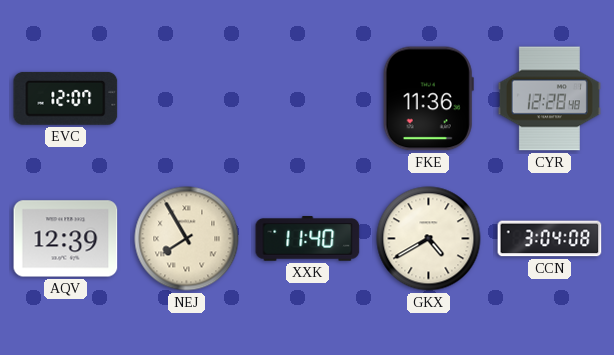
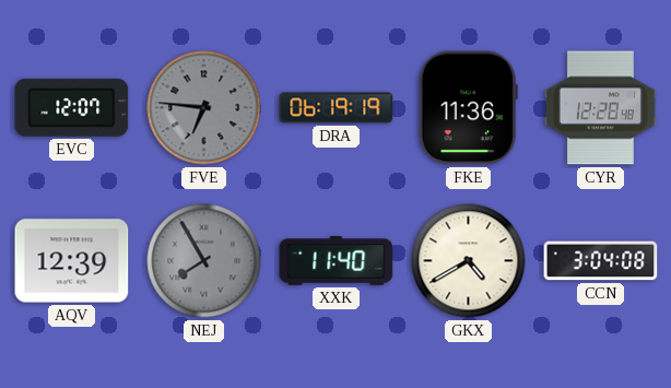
FVE: none -> 6:46 (204, 108)
DRA: none -> 06:19 (337, 108)
NEJ dial: cream -> grey (204, 261)
